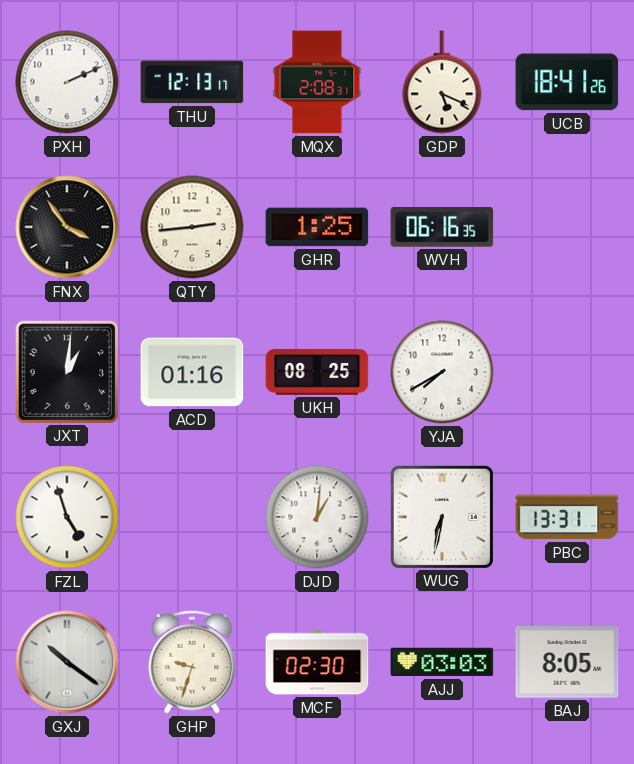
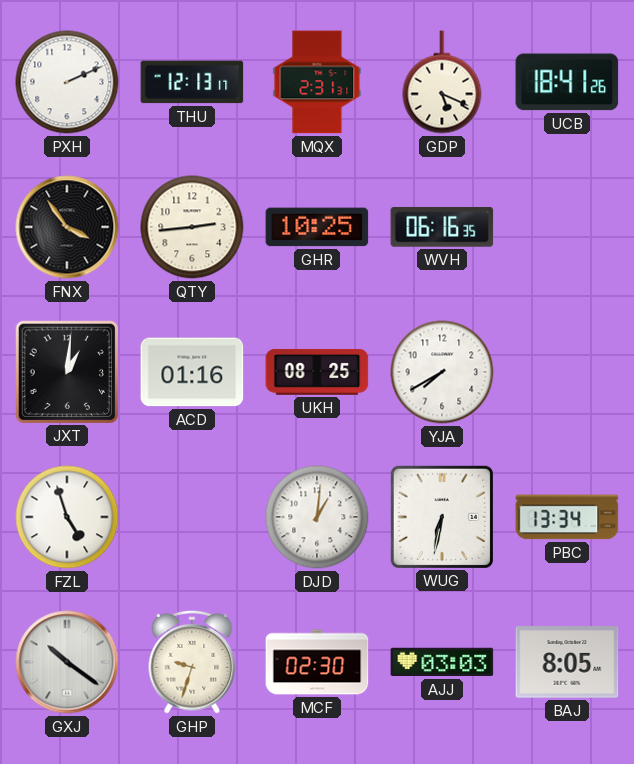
MQX: 2:08 -> 2:31 (317, 82)
GHR: 1:25 -> 10:25 (317, 227)
PBC: 13:31 -> 13:34 (567, 517)
